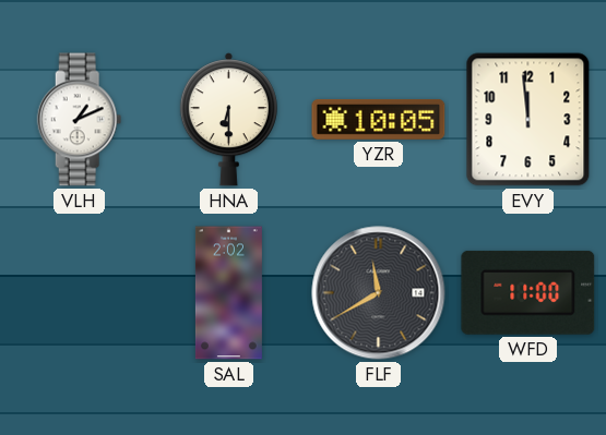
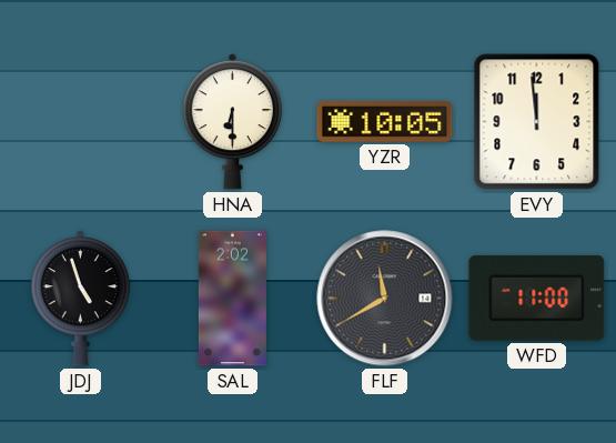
VLH: 1:11 -> none (80, 120)
JDJ: none -> 4:57 (80, 299)
